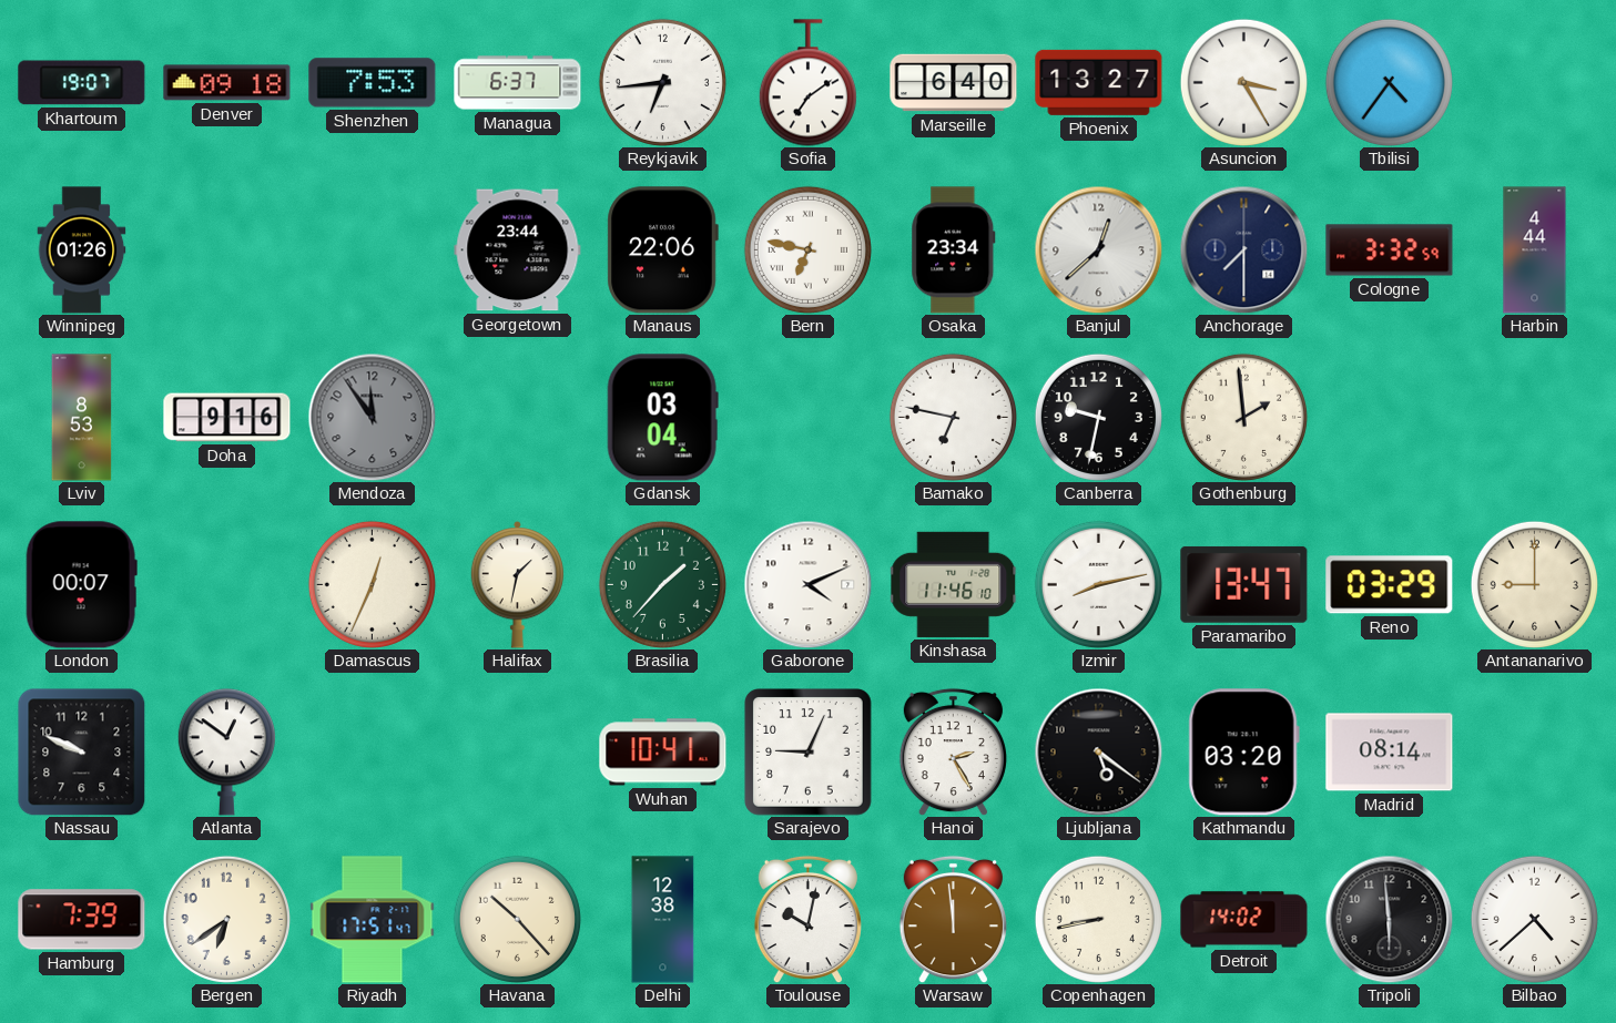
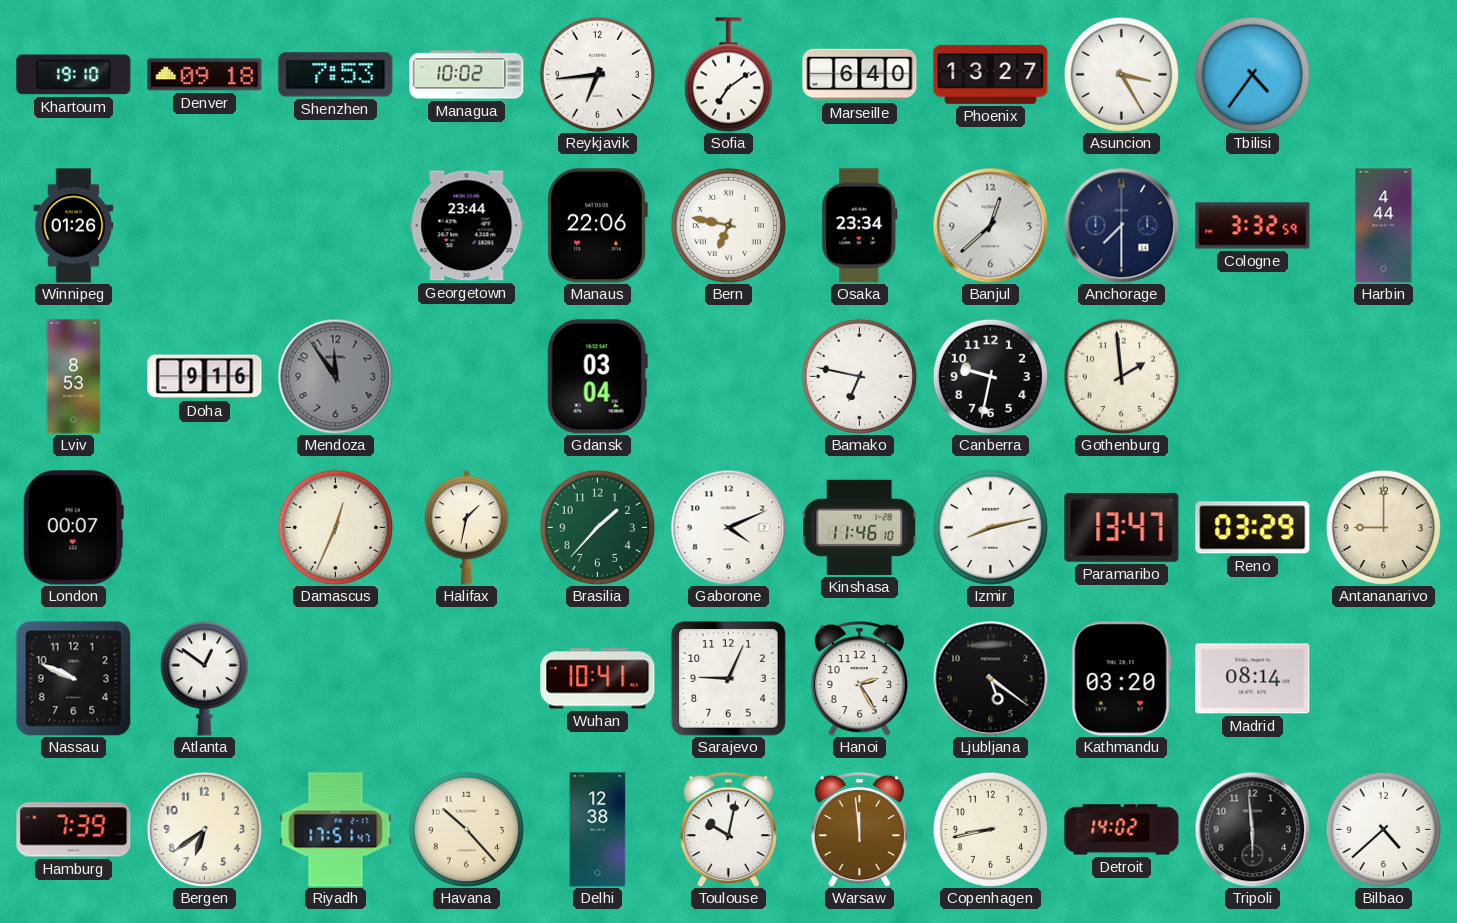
Khartoum: 19:07 -> 19:10 (74, 75)
Managua: 6:37 -> 10:02 (467, 75)
